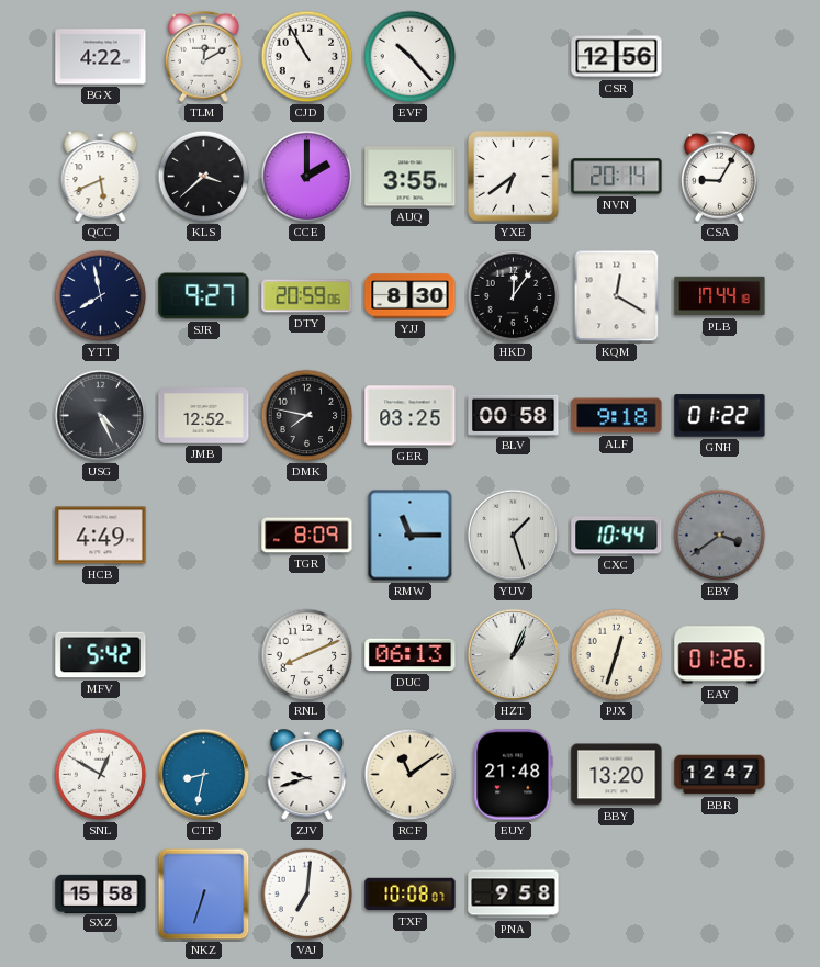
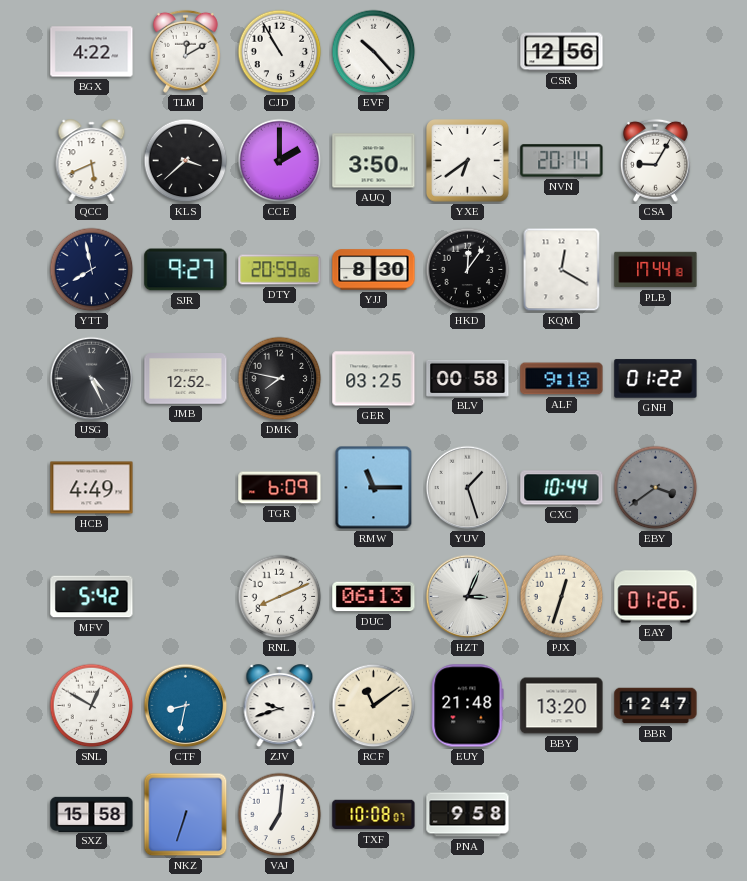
AUQ: 3:55 -> 3:50 (374, 161)
TGR: 8:09 -> 6:09 (280, 488)
HZT: 1:04 -> 3:04 (468, 597)
